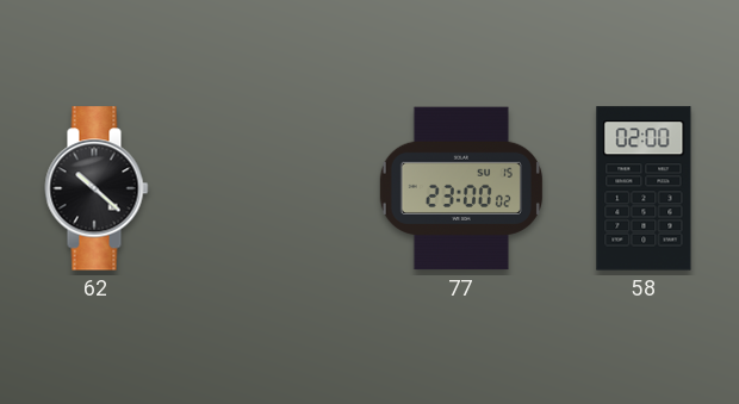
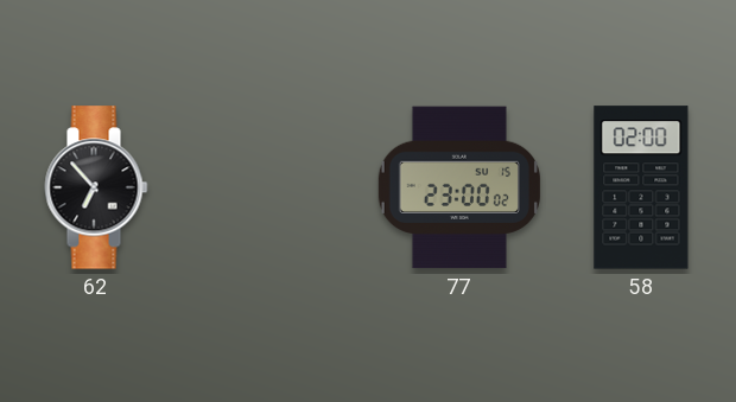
62: 10:22 -> 6:53 (96, 187)
